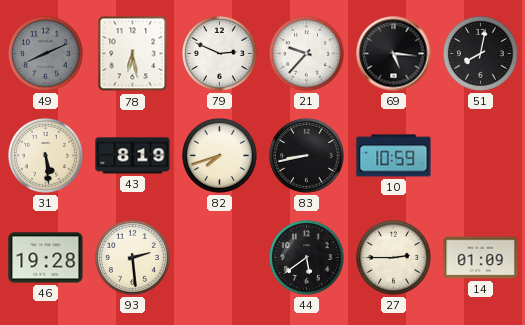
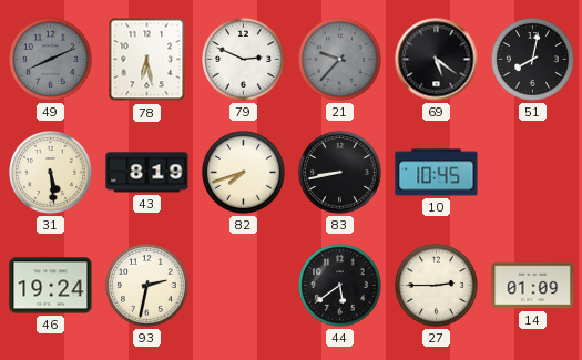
21 dial: white -> grey (340, 60)
69: 5:16 -> 5:21 (437, 60)
10: 10:59 -> 10:45 (437, 173)
46: 19:28 -> 19:24 (51, 286)
93: 2:29 -> 2:32 (147, 286)
